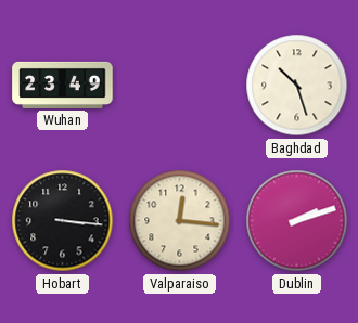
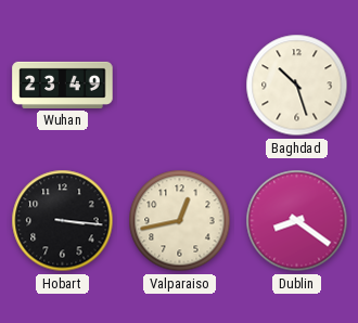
Valparaiso: 12:16 -> 12:43 (180, 221)
Dublin: 2:12 -> 8:21 (297, 221)
